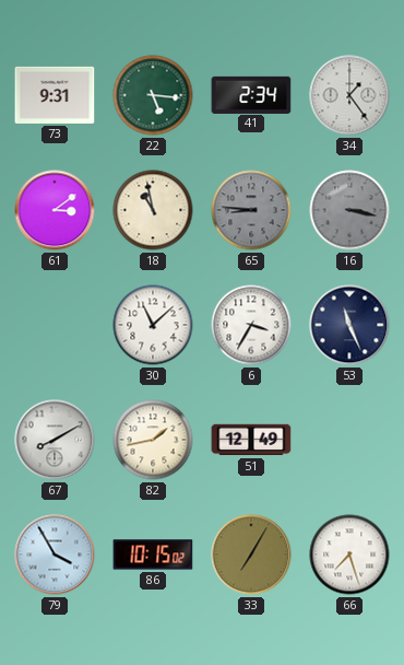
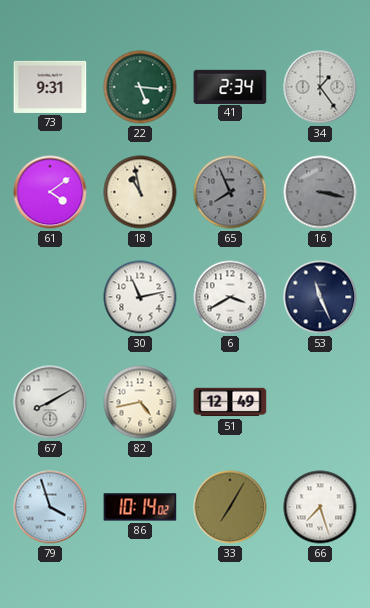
61: 3:09 -> 4:09 (50, 192)
65: 8:46 -> 7:56 (230, 192)
30: 11:08 -> 11:13 (140, 297)
6: 3:35 -> 3:40 (230, 297)
82: 1:43 -> 4:43 (140, 402)
79: 3:55 -> 3:57 (50, 507)
86: 10:15 -> 10:14 (140, 507)
